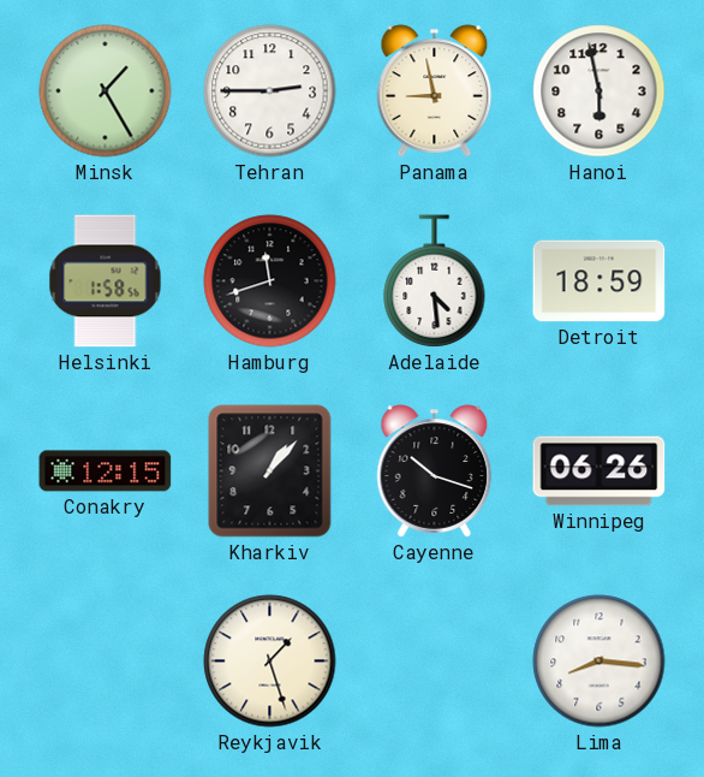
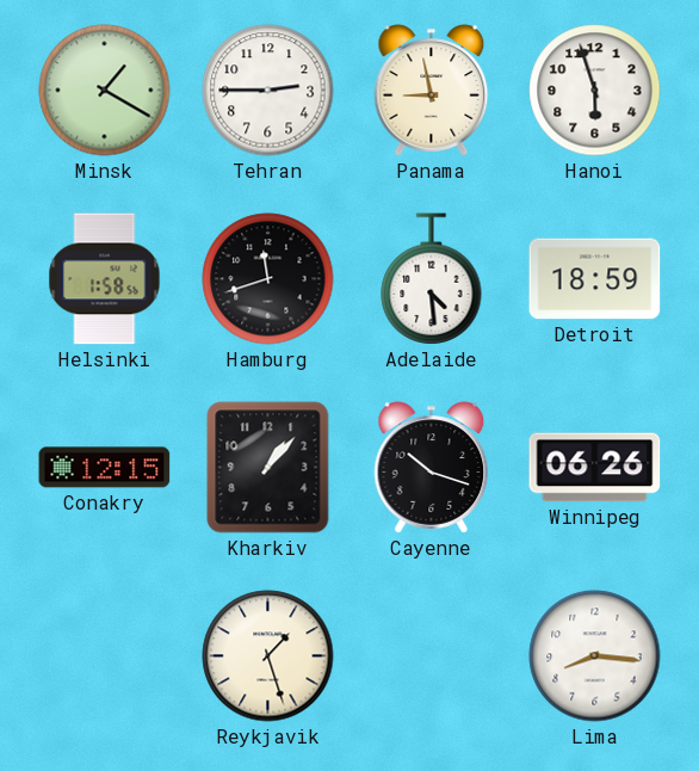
Minsk: 1:25 -> 1:20 (105, 91)
Hanoi: 5:58 -> 5:57 (595, 91)
